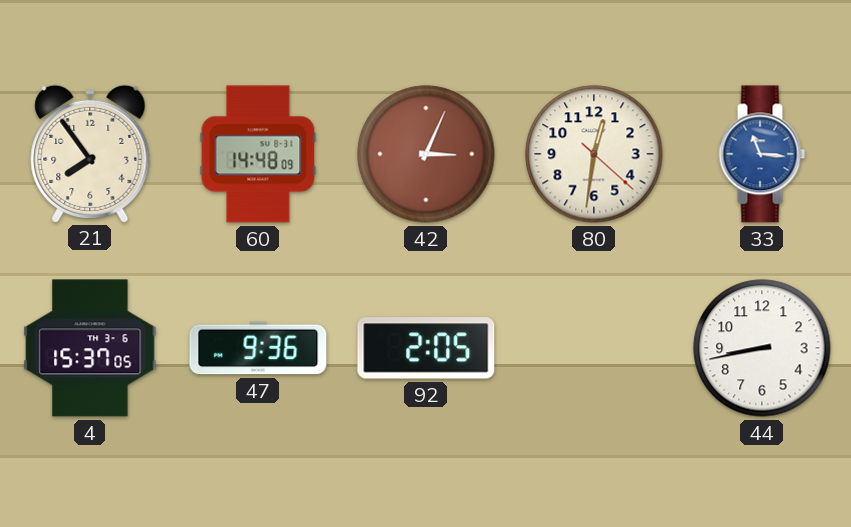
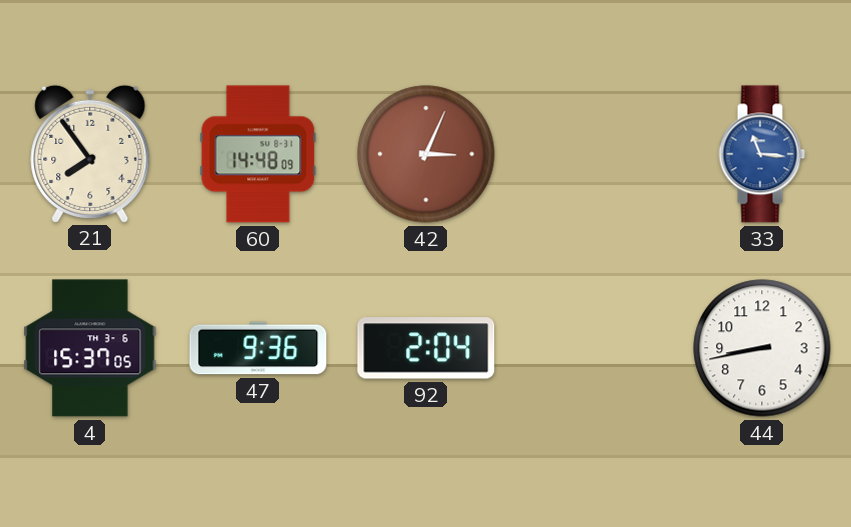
80: 12:31 -> none (594, 154)
92: 2:05 -> 2:04 (426, 348)
